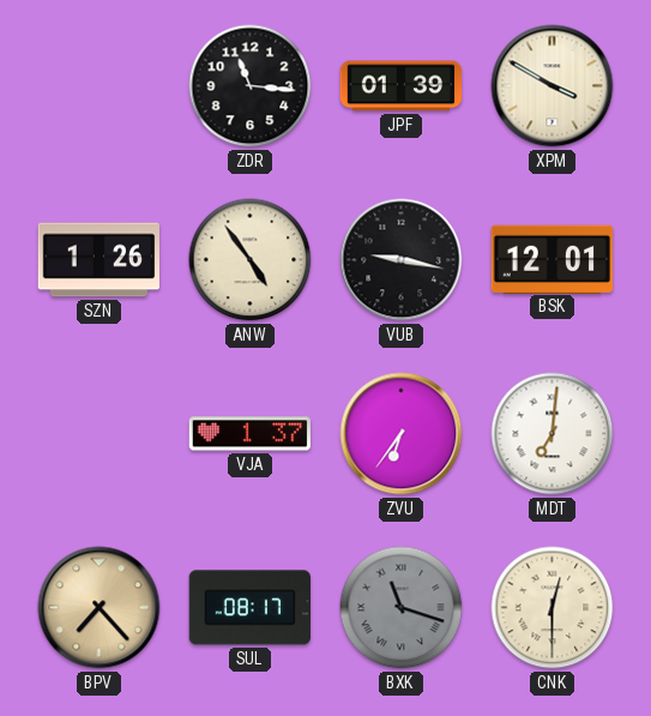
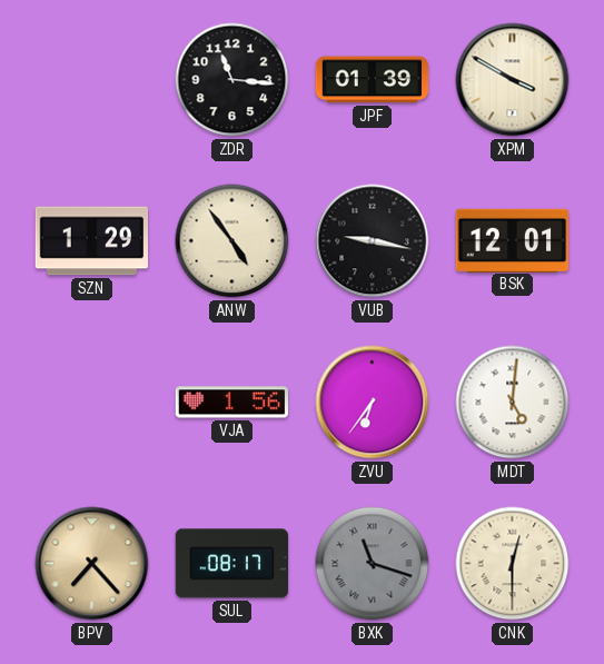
SZN: 1:26 -> 1:29 (92, 241)
VJA: 1:37 -> 1:56 (232, 403)
MDT: 7:01 -> 5:01 (513, 403)
